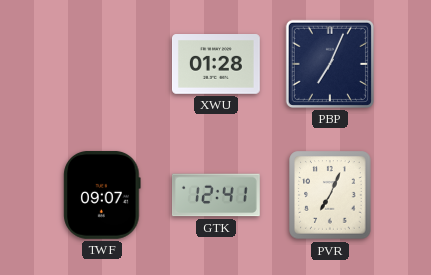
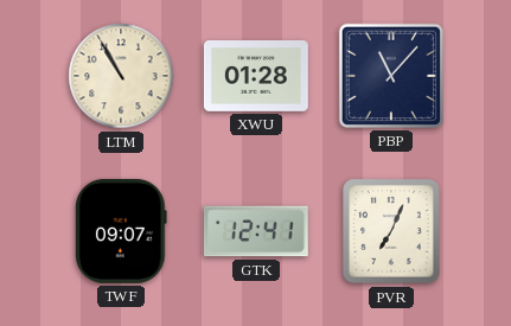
LTM: none -> 10:55 (121, 76)
PBP: 7:04 -> 11:07 (391, 76)
